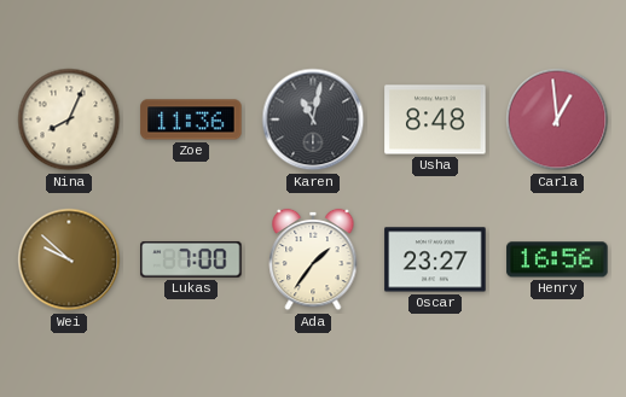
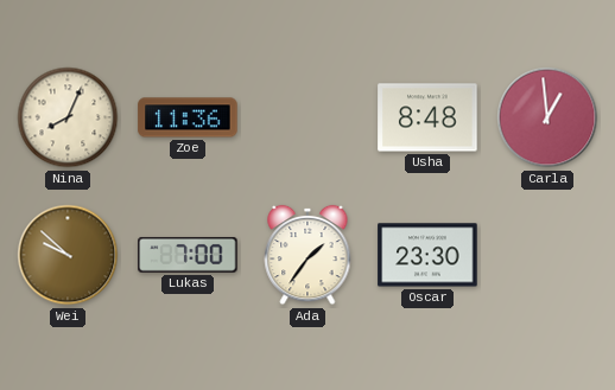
Karen: 11:02 -> none (313, 119)
Oscar: 23:27 -> 23:30 (427, 255)
Henry: 16:56 -> none (557, 259)
